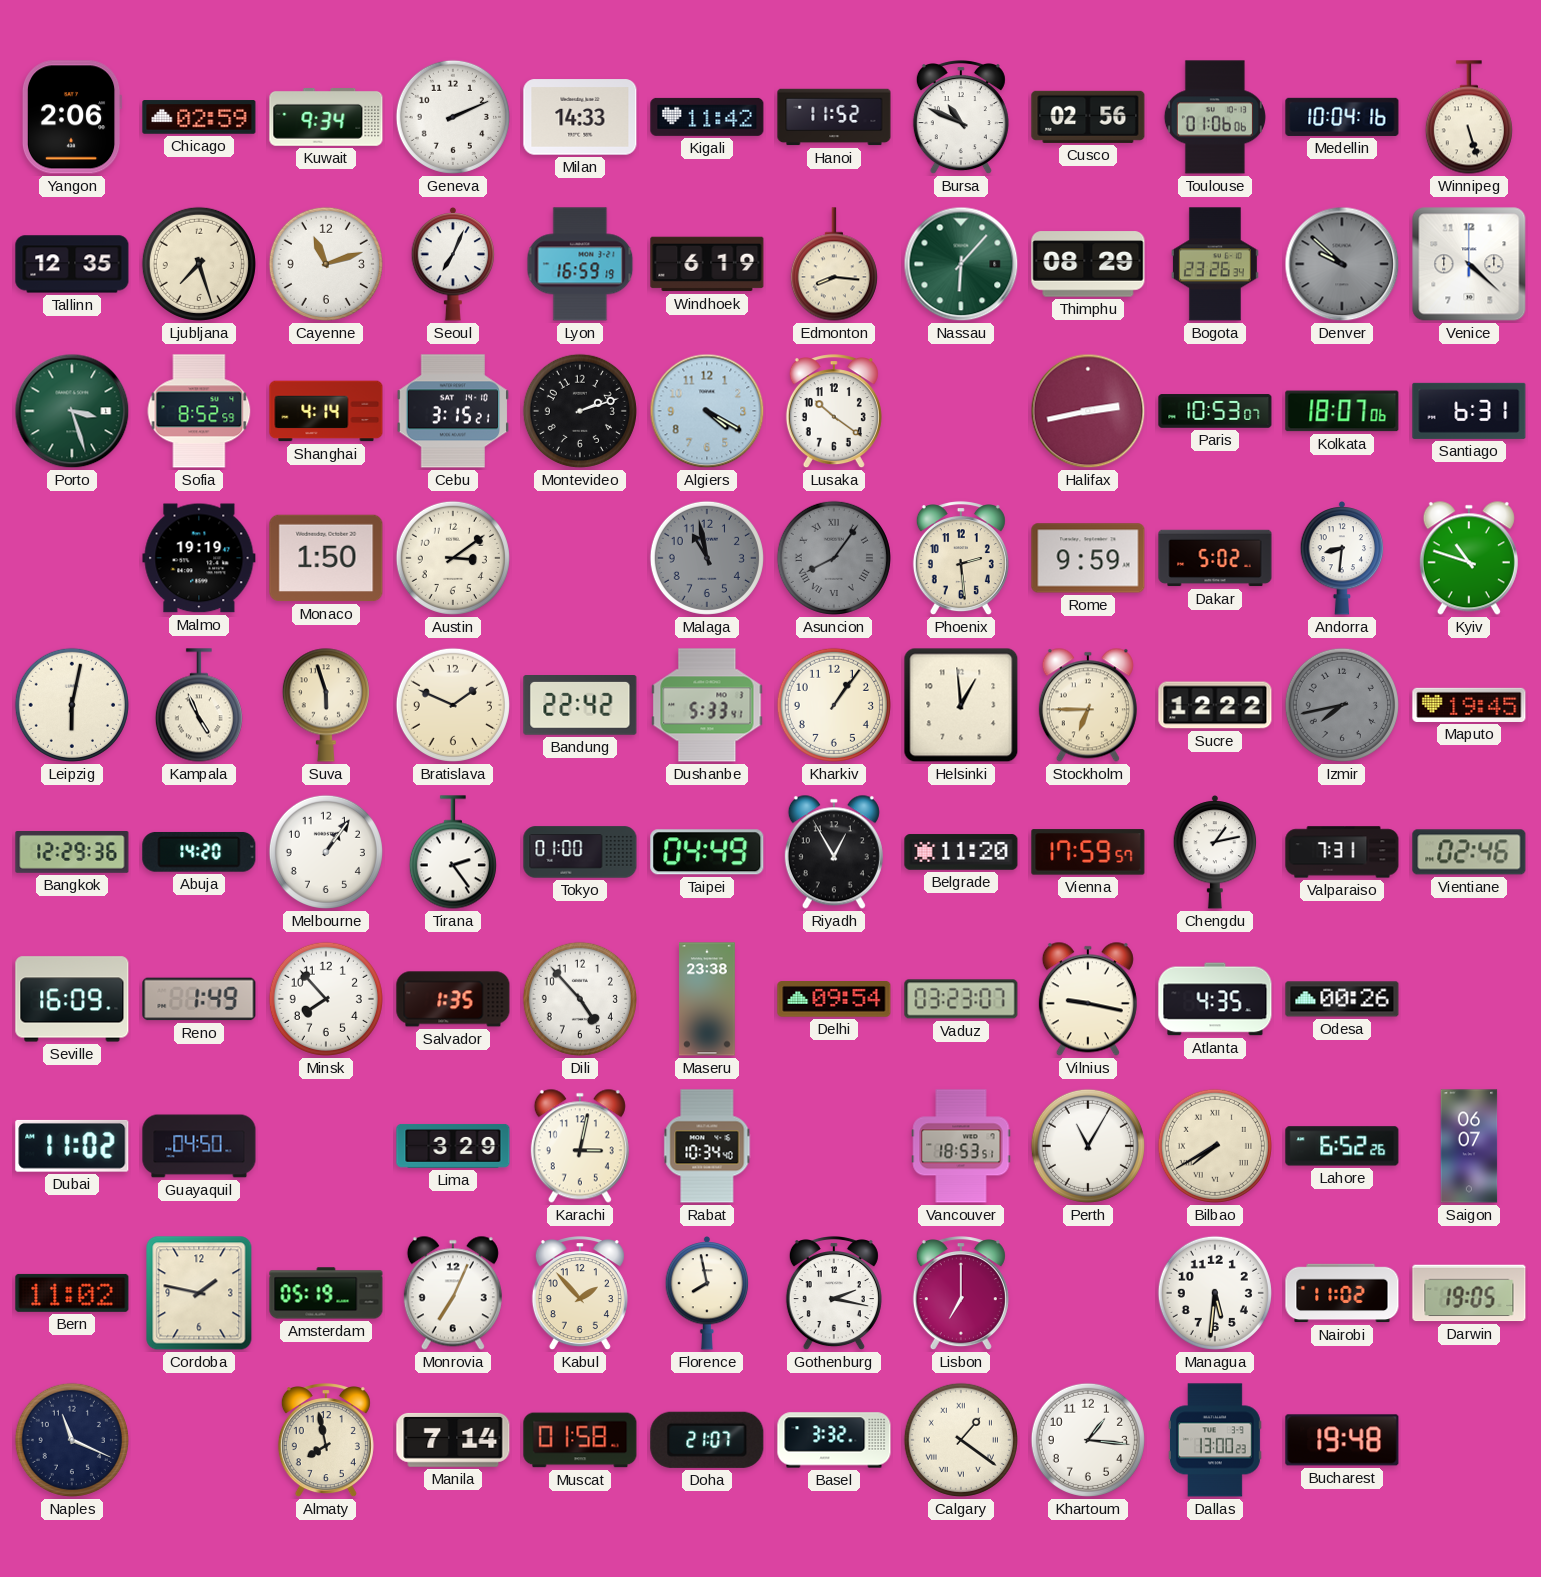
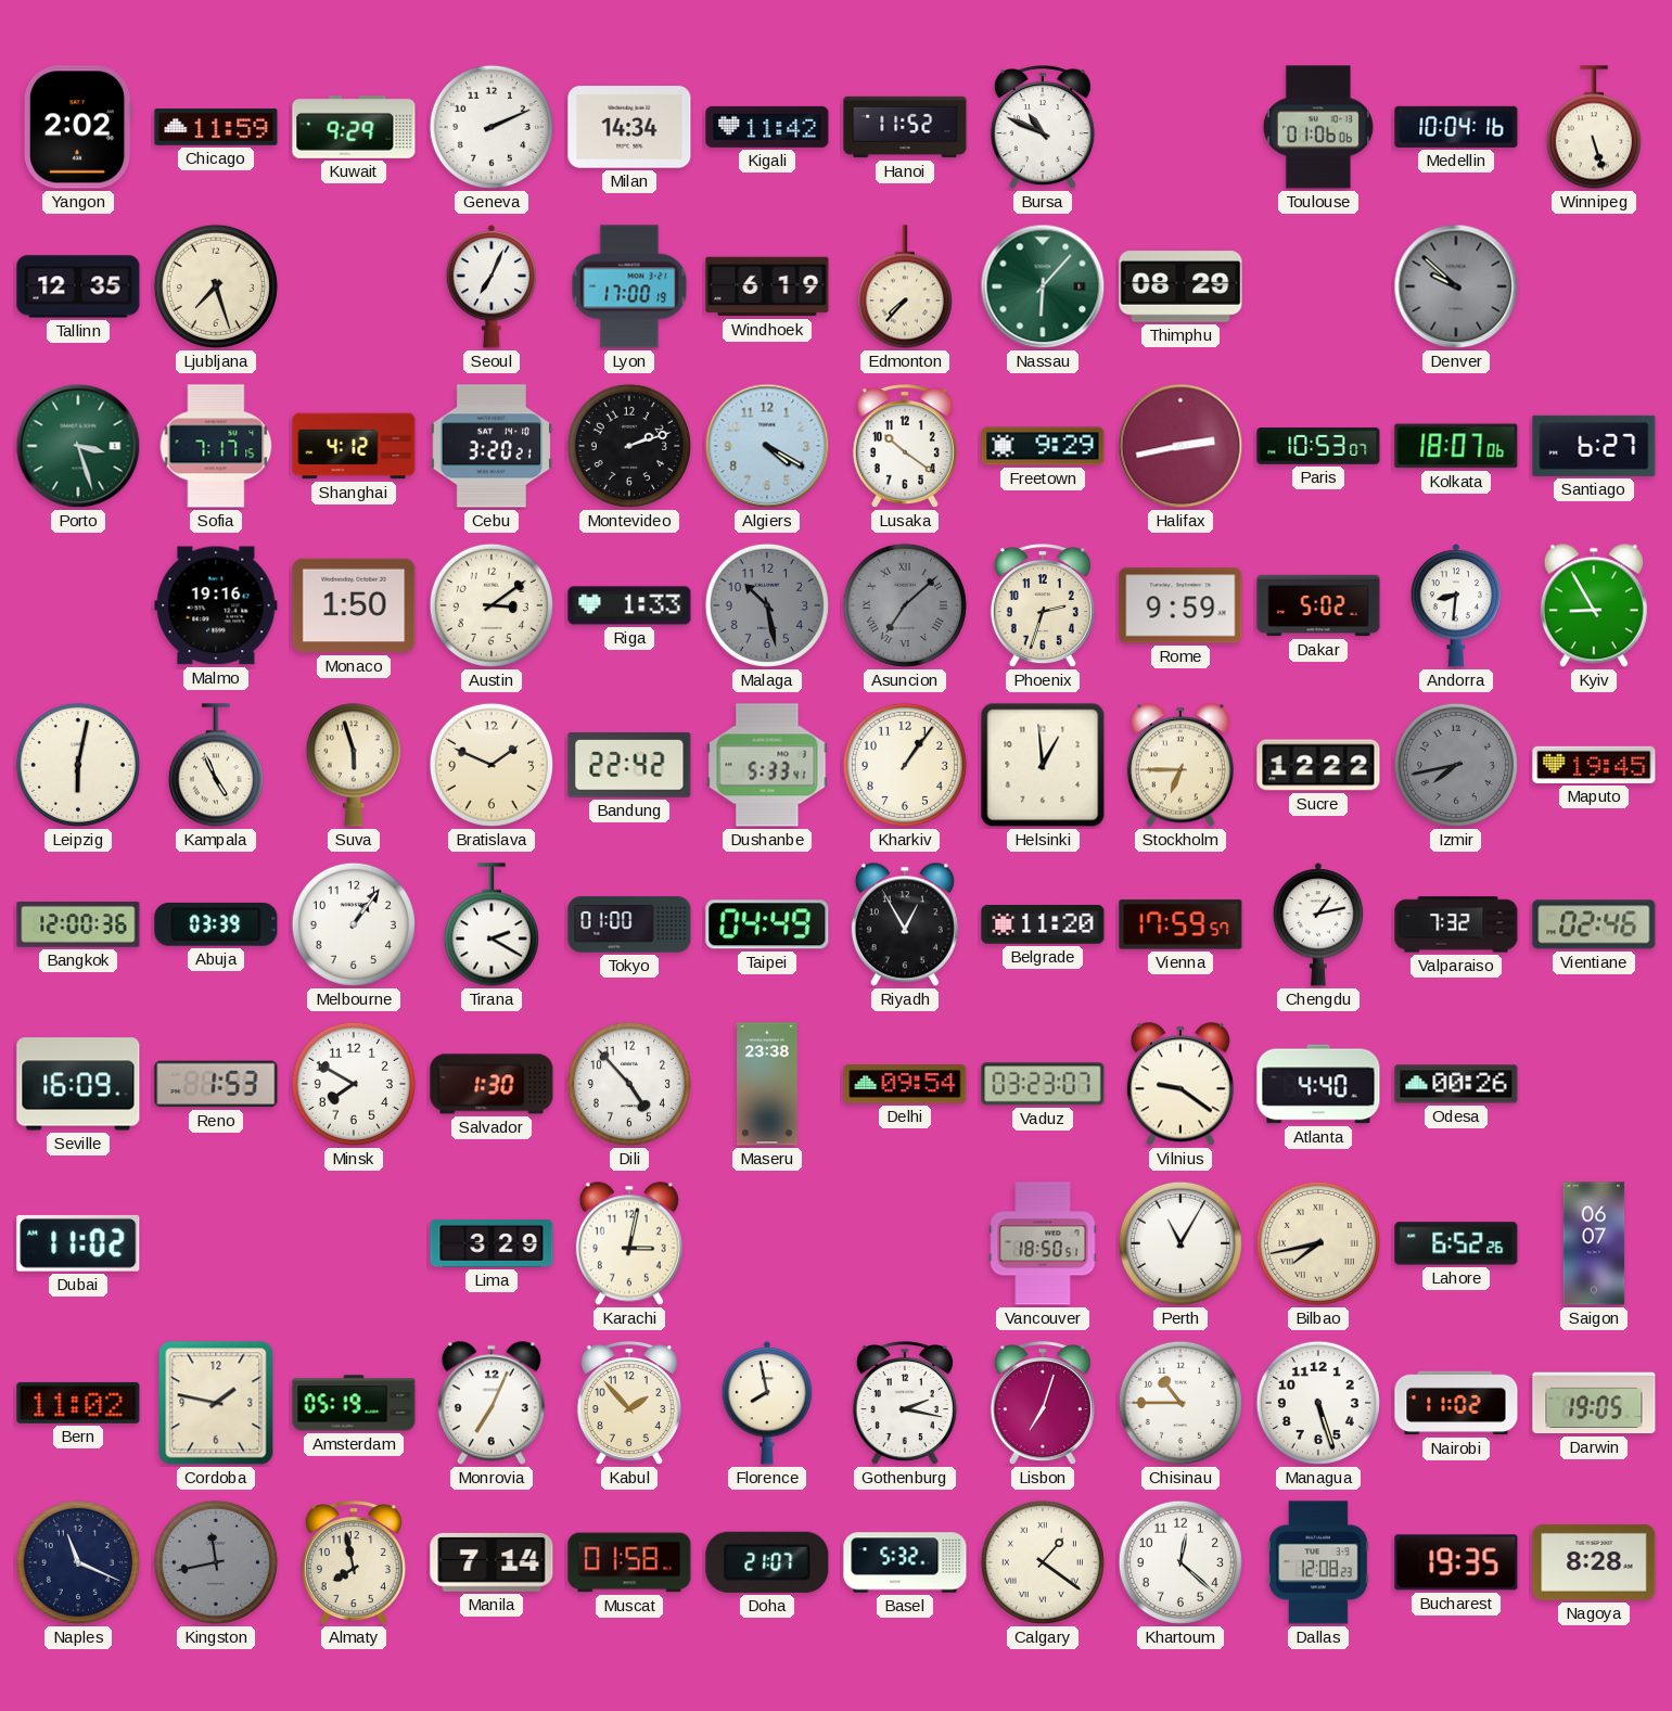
Yangon: 2:06 -> 2:02 (78, 127)
Chicago: 02:59 -> 11:59 (216, 127)
Kuwait: 9:34 -> 9:29 (354, 128)
Milan: 14:33 -> 14:34 (629, 127)
Cusco: 02:56 -> none (1088, 117)
Cayenne: 11:12 -> none (326, 264)
Lyon: 16:59 -> 17:00 (629, 286)
Edmonton: 8:16 -> 7:37 (905, 286)
Bogota: 23:26 -> none (1215, 264)
Venice: 4:22 -> none (1469, 264)
Sofia: 8:52 -> 7:17 (216, 446)
Shanghai: 4:14 -> 4:12 (354, 446)
Cebu: 3:15 -> 3:20 (490, 446)
Freetown: none -> 9:29 (1043, 446)
Santiago: 6:31 -> 6:27 (1594, 446)
Malmo: 19:19 -> 19:16 (216, 605)
Riga: none -> 1:33 (629, 605)
Malaga: 10:58 -> 10:28 (767, 605)
Asuncion: 8:06 -> 7:08 (905, 605)
Phoenix: 2:29 -> 2:33 (1043, 606)
Kyiv: 10:48 -> 8:55 (1594, 605)
Bangkok: 12:29 -> 12:00 (78, 925)
Abuja: 14:20 -> 03:39 (216, 924)
Tirana: 2:24 -> 2:20 (492, 924)
Valparaiso: 7:31 -> 7:32 (1456, 924)
Reno: 1:49 -> 1:53 (216, 1084)
Minsk: 7:53 -> 7:50 (354, 1084)
Salvador: 1:35 -> 1:30 (492, 1084)
Vilnius: 9:17 -> 9:21 (1180, 1084)
Atlanta: 4:35 -> 4:40 (1318, 1084)
Guayaquil: 04:50 -> none (199, 1146)
Rabat: 10:34 -> none (707, 1146)
Vancouver: 18:53 -> 18:50 (1043, 1243)
Bilbao: 7:40 -> 7:43 (1318, 1243)
Lisbon: 7:00 -> 7:03 (1043, 1404)
Chisinau: none -> 10:45 (1180, 1403)
Managua: 5:31 -> 5:27 (1318, 1403)
Kingston: none -> 11:43 (216, 1562)
Basel: 3:32 -> 5:32 (905, 1562)
Khartoum: 1:16 -> 12:22 (1180, 1562)
Dallas: 13:00 -> 12:08 (1318, 1562)
Bucharest: 19:48 -> 19:35 (1456, 1562)
Nagoya: none -> 8:28 (1594, 1562)
